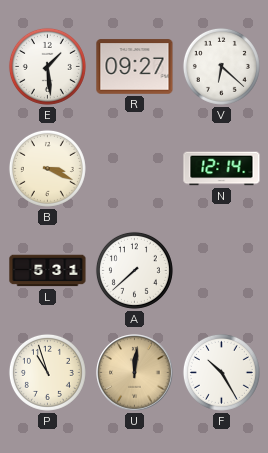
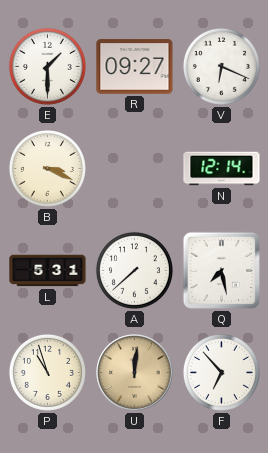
E: 1:29 -> 1:30 (47, 66)
V: 6:22 -> 6:19 (221, 66)
Q: none -> 7:28 (221, 270)
F: 10:25 -> 6:53 (221, 372)
